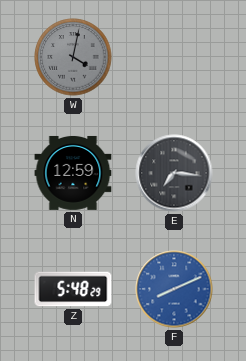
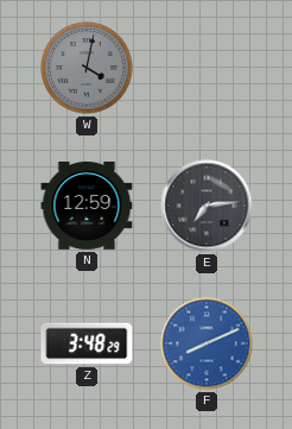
E: 7:16 -> 7:14 (207, 206)
Z: 5:48 -> 3:48 (87, 343)
